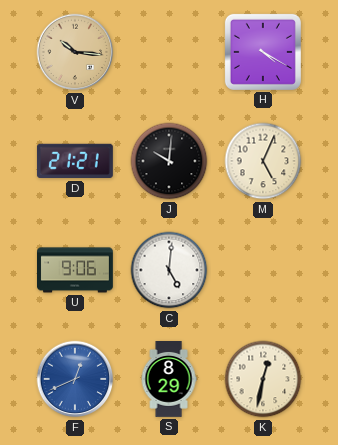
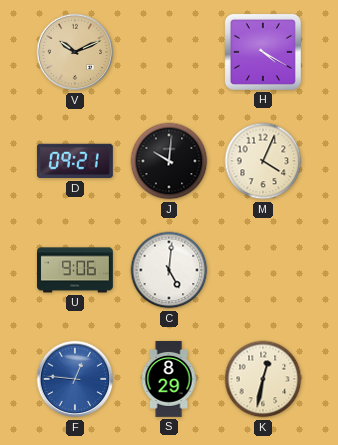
V: 10:16 -> 10:11 (75, 52)
D: 21:21 -> 09:21 (75, 161)
M: 5:04 -> 4:04 (263, 161)
F: 12:41 -> 12:46 (75, 379)
